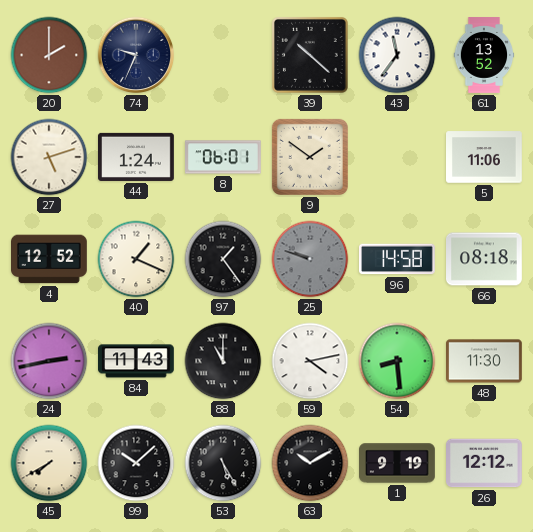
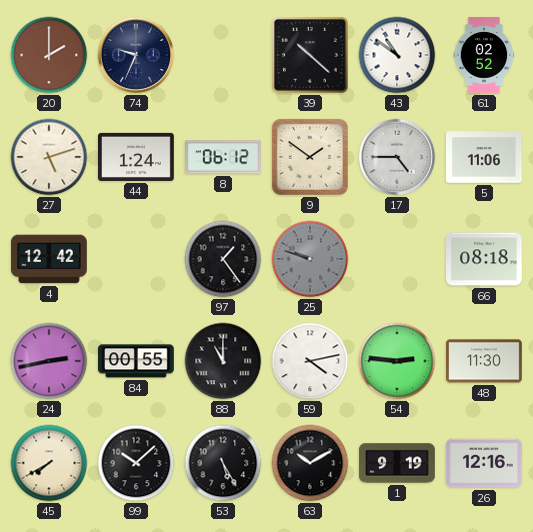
43: 11:36 -> 10:51 (397, 55)
61: 13:52 -> 02:52 (484, 55)
8: 06:01 -> 06:12 (224, 157)
17: none -> 4:45 (397, 157)
4: 12:52 -> 12:42 (50, 259)
40: 1:19 -> none (136, 259)
96: 14:58 -> none (398, 259)
84: 11:43 -> 00:55 (137, 361)
54: 8:29 -> 2:46 (397, 361)
26: 12:12 -> 12:16 (485, 463)
